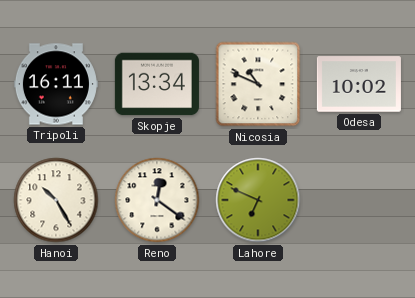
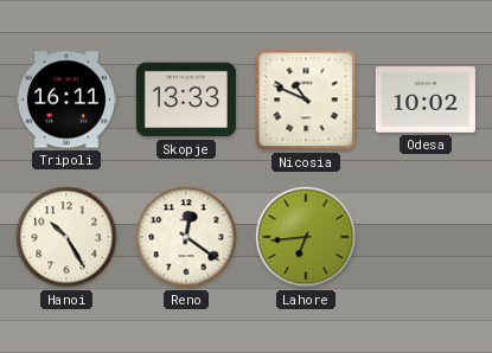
Skopje: 13:34 -> 13:33 (186, 100)
Lahore: 6:49 -> 6:44 (306, 237)
